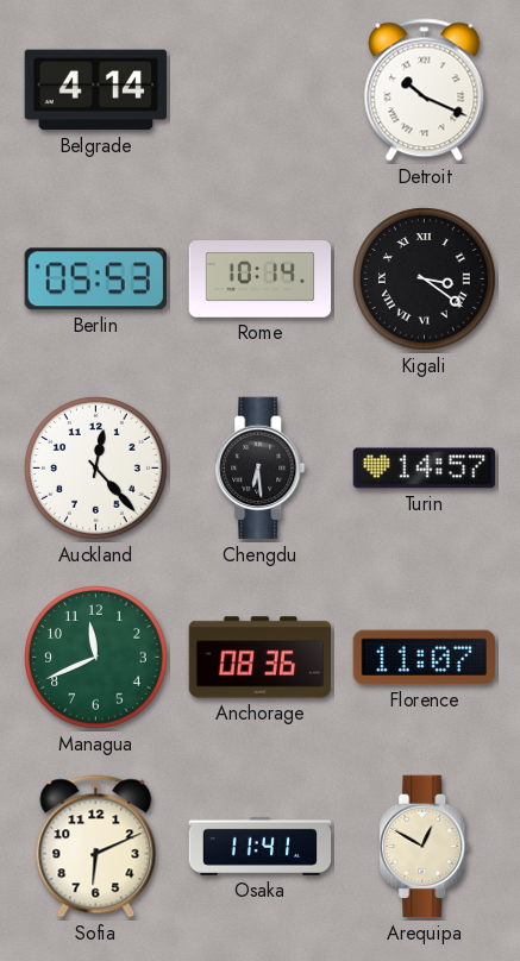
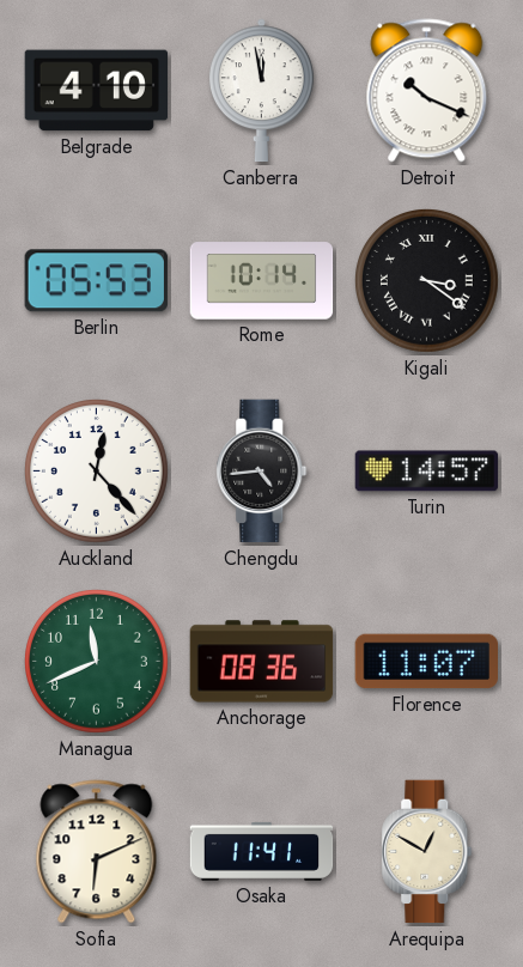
Belgrade: 4:14 -> 4:10 (97, 91)
Canberra: none -> 11:58 (261, 91)
Chengdu: 6:29 -> 4:44 (262, 472)
